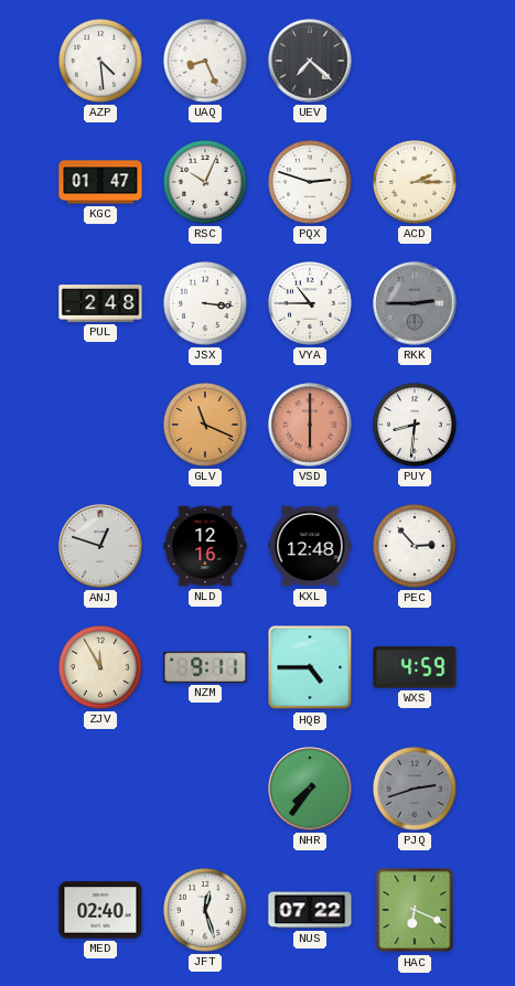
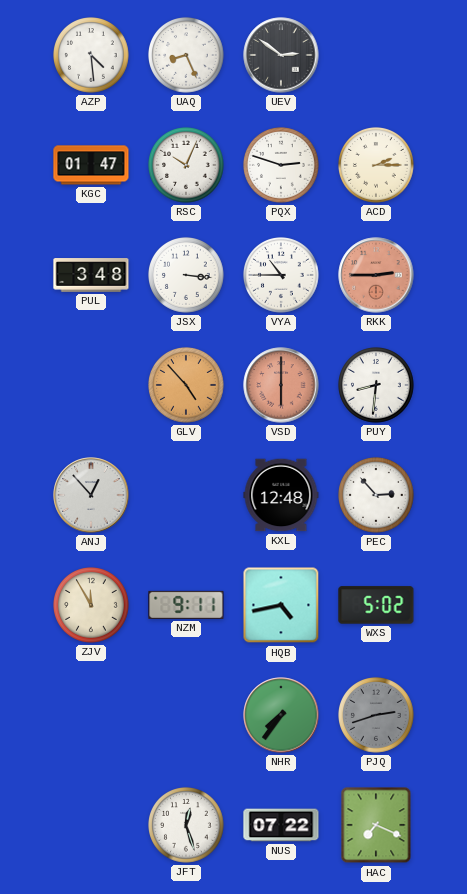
UEV: 7:22 -> 2:51 (281, 55)
PUL: 2:48 -> 3:48 (91, 275)
RKK dial: grey -> salmon (376, 275)
GLV: 11:19 -> 4:53 (187, 386)
ANJ: 12:48 -> 12:53 (91, 495)
NLD: 12:16 -> none (205, 546)
HQB: 4:45 -> 4:43 (281, 605)
WXS: 4:59 -> 5:02 (376, 605)
MED: 02:40 -> none (100, 910)
HAC: 6:19 -> 7:19 (376, 825)
